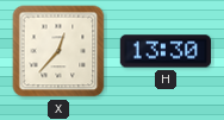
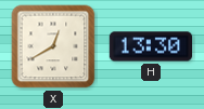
X: 12:37 -> 12:40 (53, 46)
